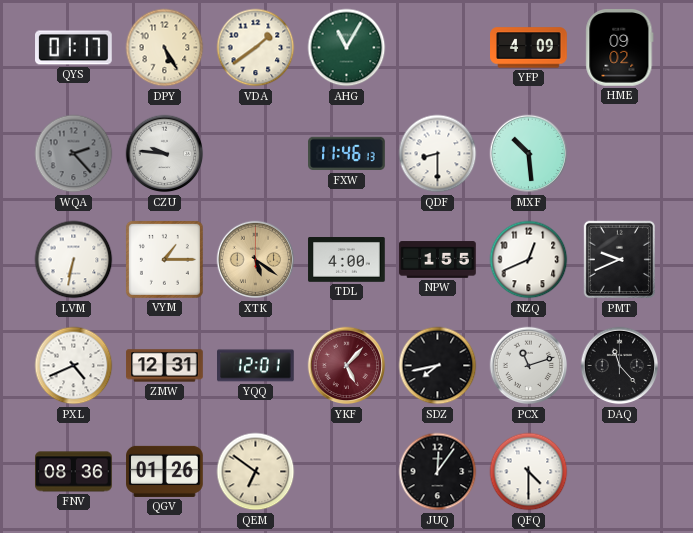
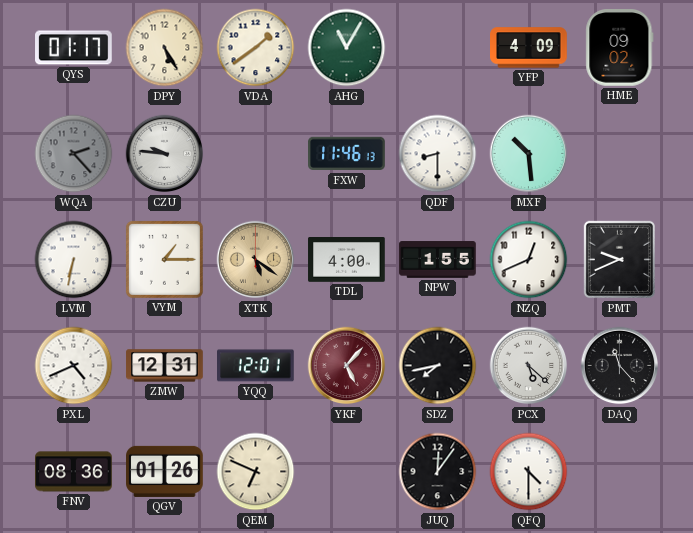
PCX: 11:12 -> 5:22 (529, 366)
QEM: 6:51 -> 6:49 (256, 472)
